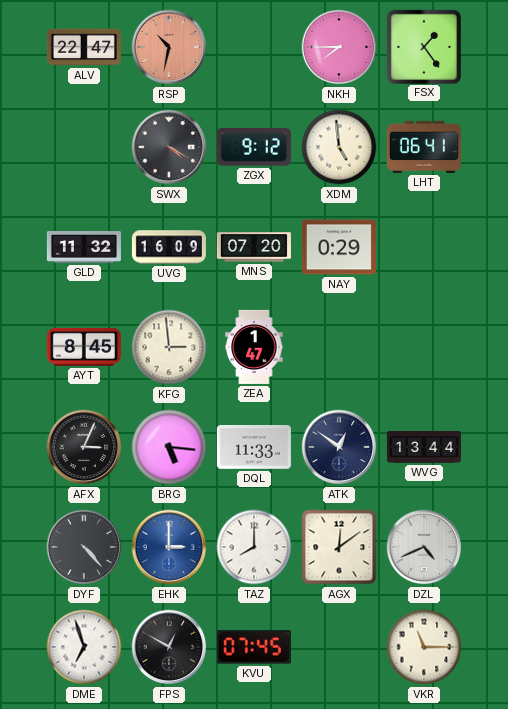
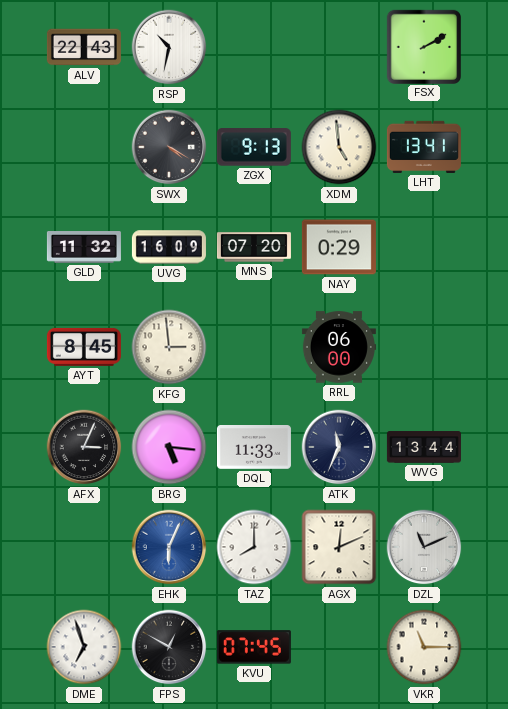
ALV: 22:47 -> 22:43 (84, 47)
RSP dial: salmon -> white (169, 47)
NKH: 7:45 -> none (339, 47)
FSX: 1:24 -> 2:10 (423, 46)
ZGX: 9:12 -> 9:13 (254, 147)
LHT: 06:41 -> 13:41 (424, 147)
ZEA: 1:47 -> none (254, 347)
RRL: none -> 06:00 (339, 347)
ATK: 12:51 -> 11:34 (339, 447)
DYF: 4:23 -> none (84, 547)
EHK: 3:00 -> 6:04 (169, 547)
AGX: 12:09 -> 12:11 (339, 547)
DZL: 4:41 -> 11:11 (424, 547)
